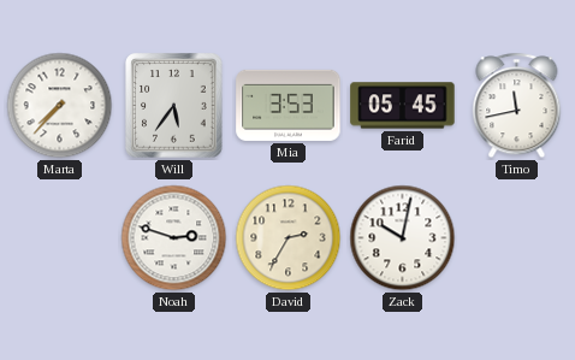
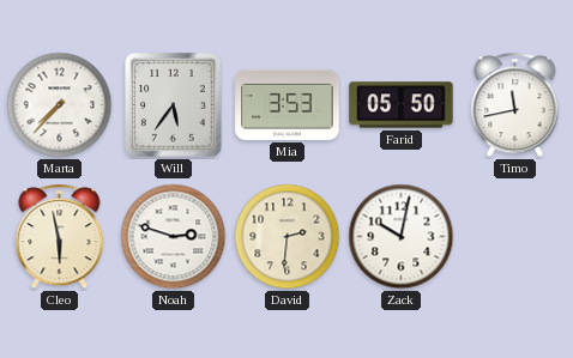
Farid: 05:45 -> 05:50 (402, 105)
Cleo: none -> 5:58 (60, 237)
David: 2:35 -> 2:31 (288, 237)
